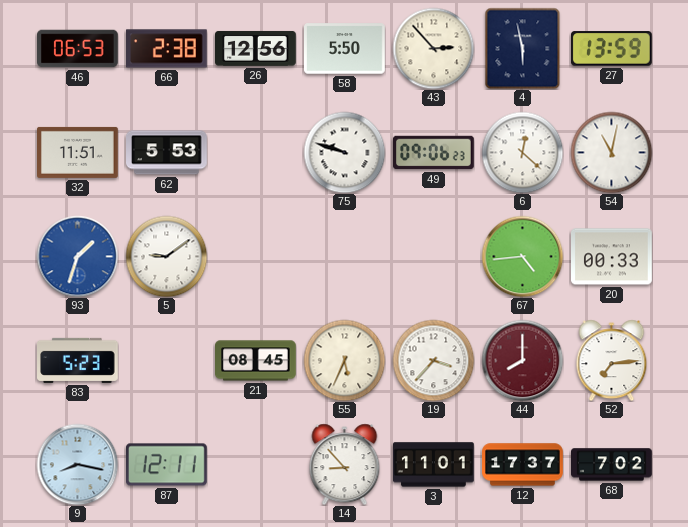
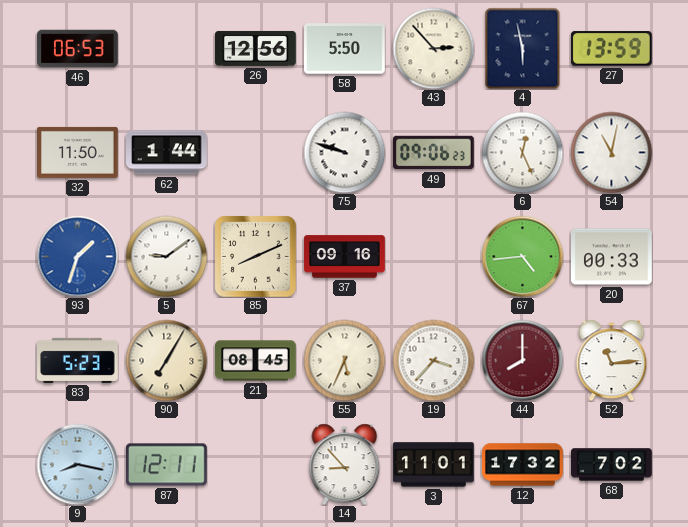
66: 2:38 -> none (167, 49)
32: 11:51 -> 11:50 (78, 152)
62: 5:53 -> 1:44 (167, 153)
6: 12:22 -> 12:26 (522, 152)
85: none -> 8:11 (255, 256)
37: none -> 09:16 (345, 257)
90: none -> 7:05 (166, 360)
52: 7:14 -> 11:14 (612, 360)
12: 17:37 -> 17:32 (523, 465)
